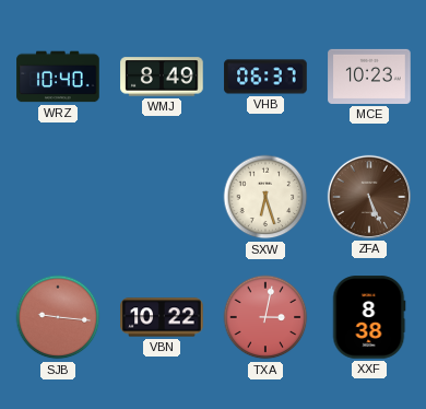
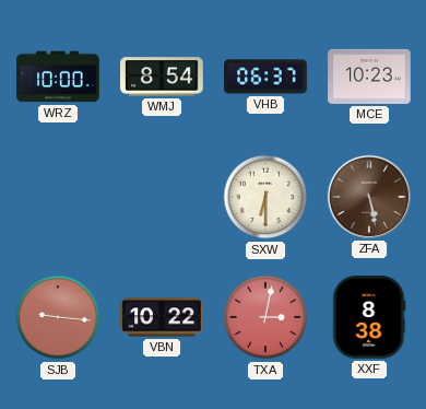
WRZ: 10:40 -> 10:00 (58, 77)
WMJ: 8:49 -> 8:54 (162, 77)
SXW: 6:27 -> 6:30 (265, 197)
ZFA: 5:26 -> 5:28 (369, 197)
